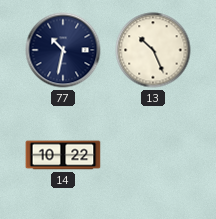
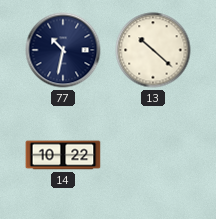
13: 10:26 -> 10:22 (153, 50)
